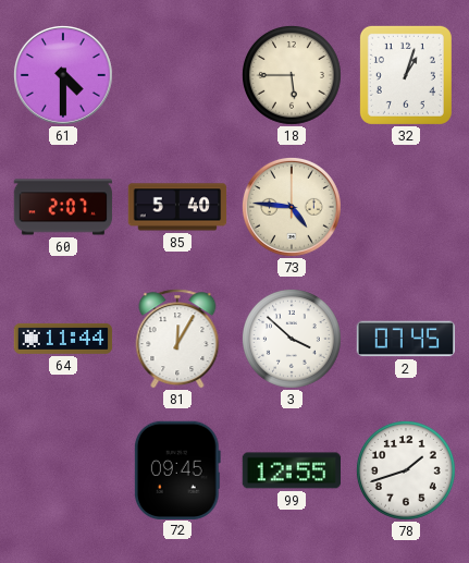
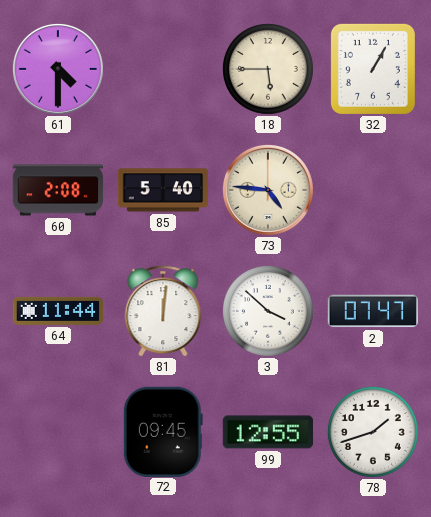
32: 1:03 -> 1:05 (373, 69)
60: 2:07 -> 2:08 (58, 190)
81: 12:05 -> 12:01 (163, 311)
2: 07:45 -> 07:47 (372, 311)
